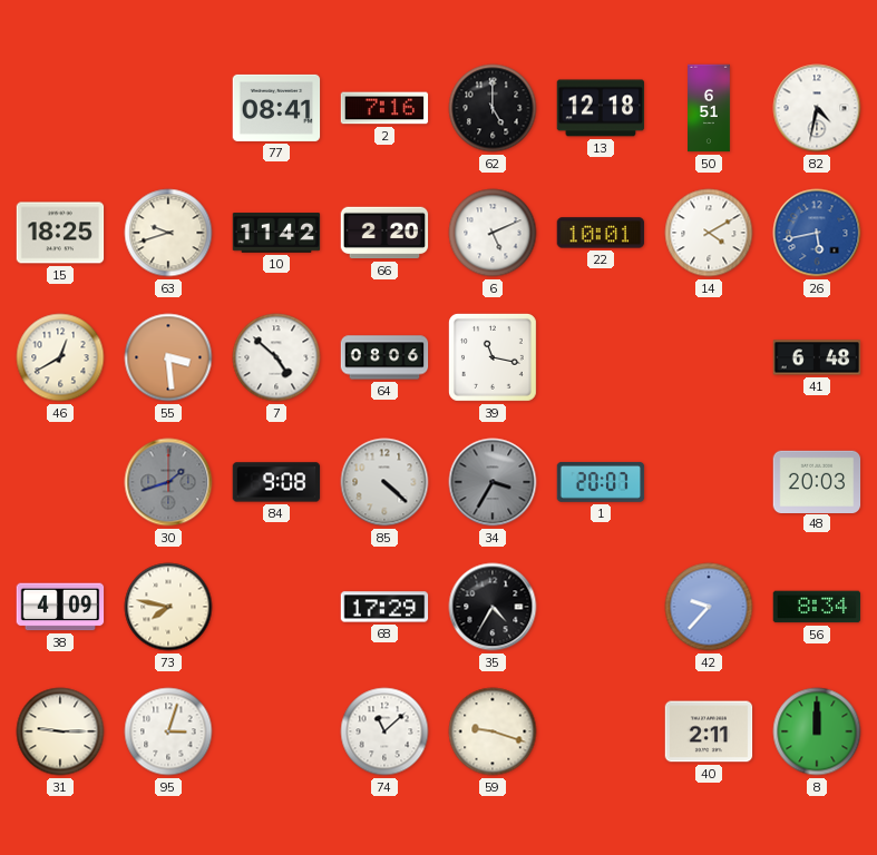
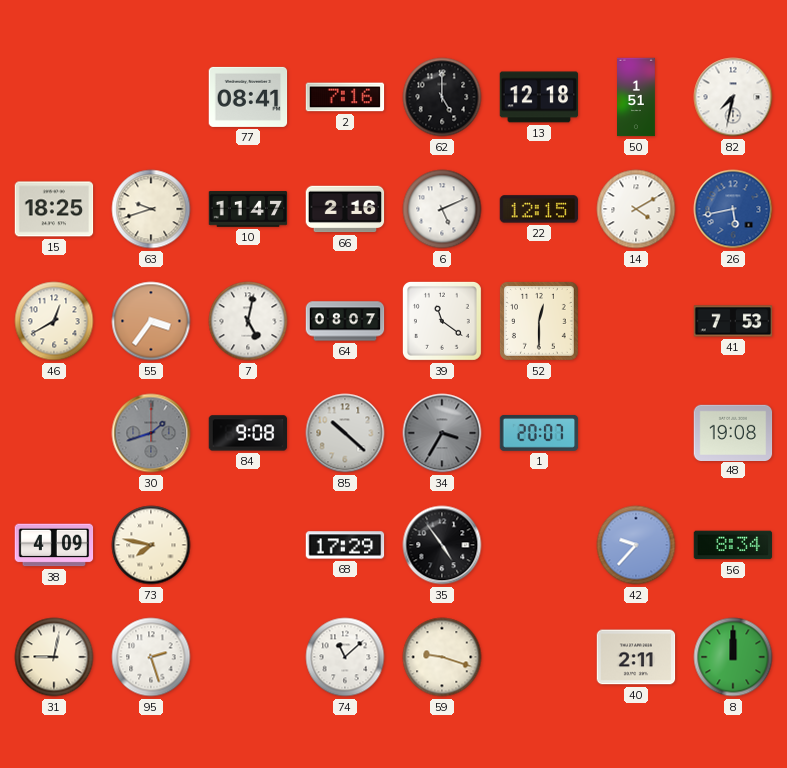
50: 6:51 -> 1:51 (637, 97)
82: 4:32 -> 7:32 (733, 97)
10: 11:42 -> 11:47 (248, 209)
66: 2:20 -> 2:16 (345, 209)
22: 10:01 -> 12:15 (539, 209)
55: 3:29 -> 3:36 (151, 321)
7: 4:52 -> 5:02 (248, 321)
64: 08:06 -> 08:07 (345, 321)
39: 11:17 -> 11:21 (442, 321)
52: none -> 12:30 (539, 321)
41: 6:48 -> 7:53 (733, 321)
85: 4:22 -> 10:22 (345, 433)
48: 20:03 -> 19:08 (733, 432)
35: 4:35 -> 4:54 (442, 545)
31: 9:15 -> 9:02 (54, 657)
95: 3:03 -> 2:27 (151, 657)
